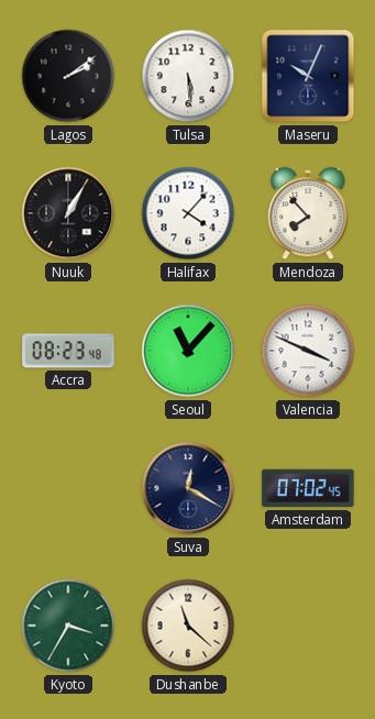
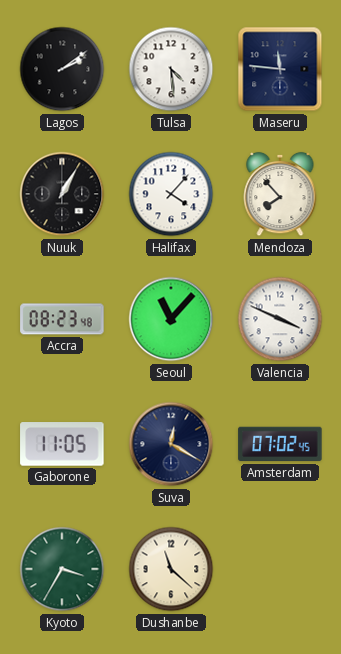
Tulsa: 5:29 -> 4:29 (171, 69)
Maseru: 10:04 -> 11:46 (280, 69)
Gaborone: none -> 11:05 (62, 444)
